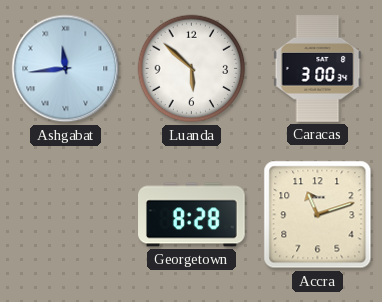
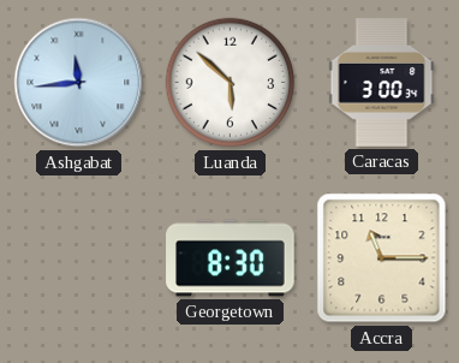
Georgetown: 8:28 -> 8:30 (231, 258)
Accra: 11:12 -> 11:15 (382, 258)
